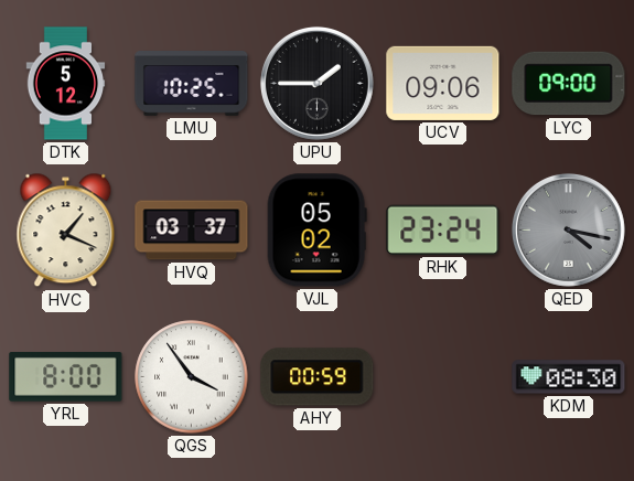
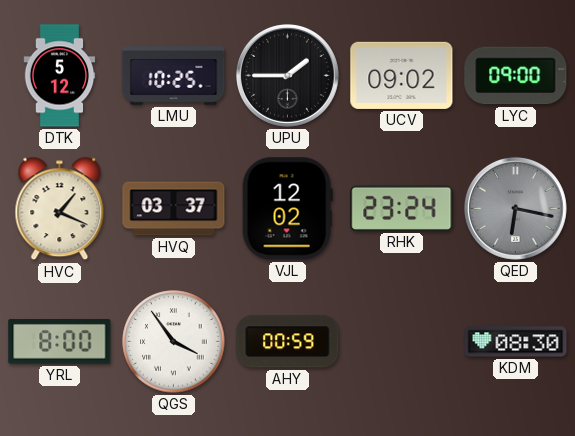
UCV: 09:06 -> 09:02 (402, 75)
VJL: 05:02 -> 12:02 (287, 209)
QED: 4:17 -> 6:17 (515, 208)
